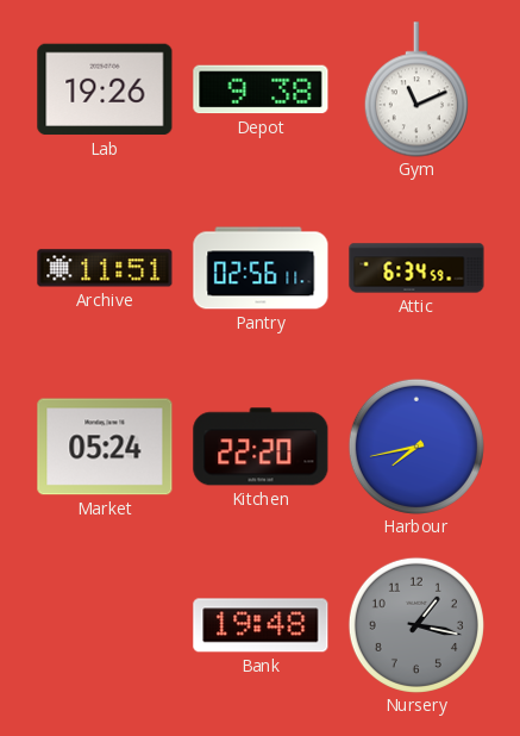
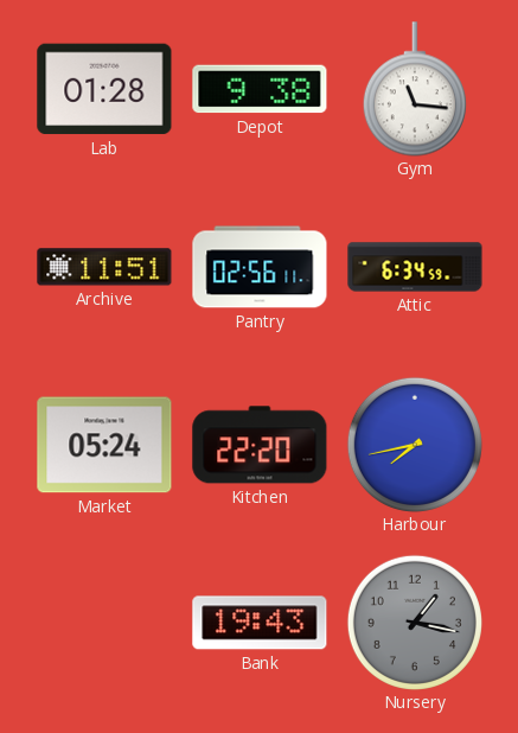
Lab: 19:26 -> 01:28 (104, 89)
Gym: 11:11 -> 11:16 (415, 89)
Bank: 19:48 -> 19:43 (260, 623)
